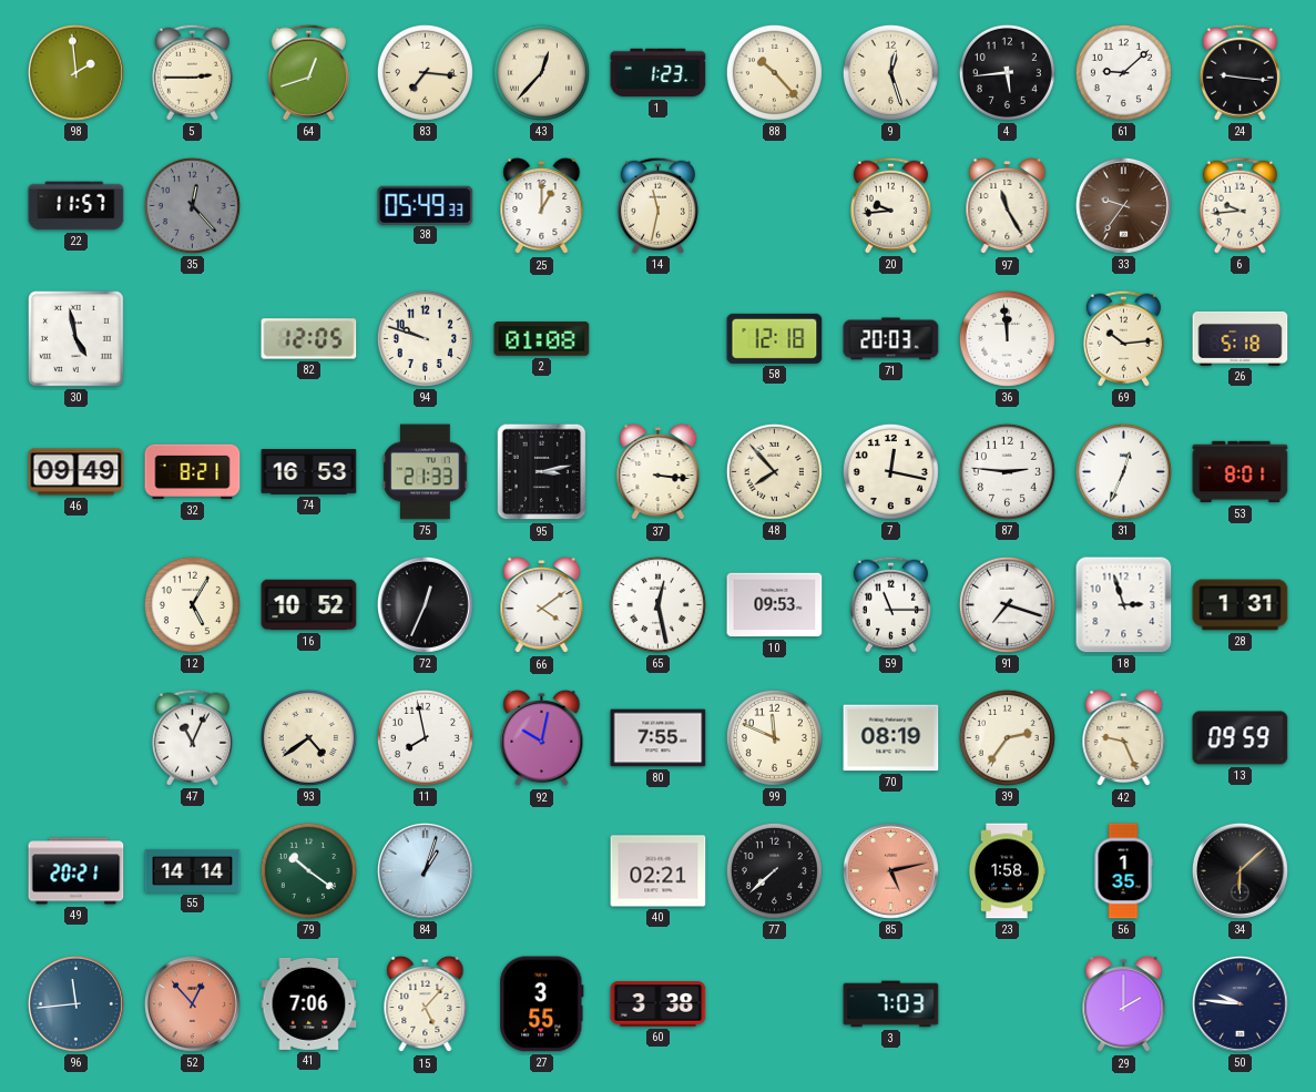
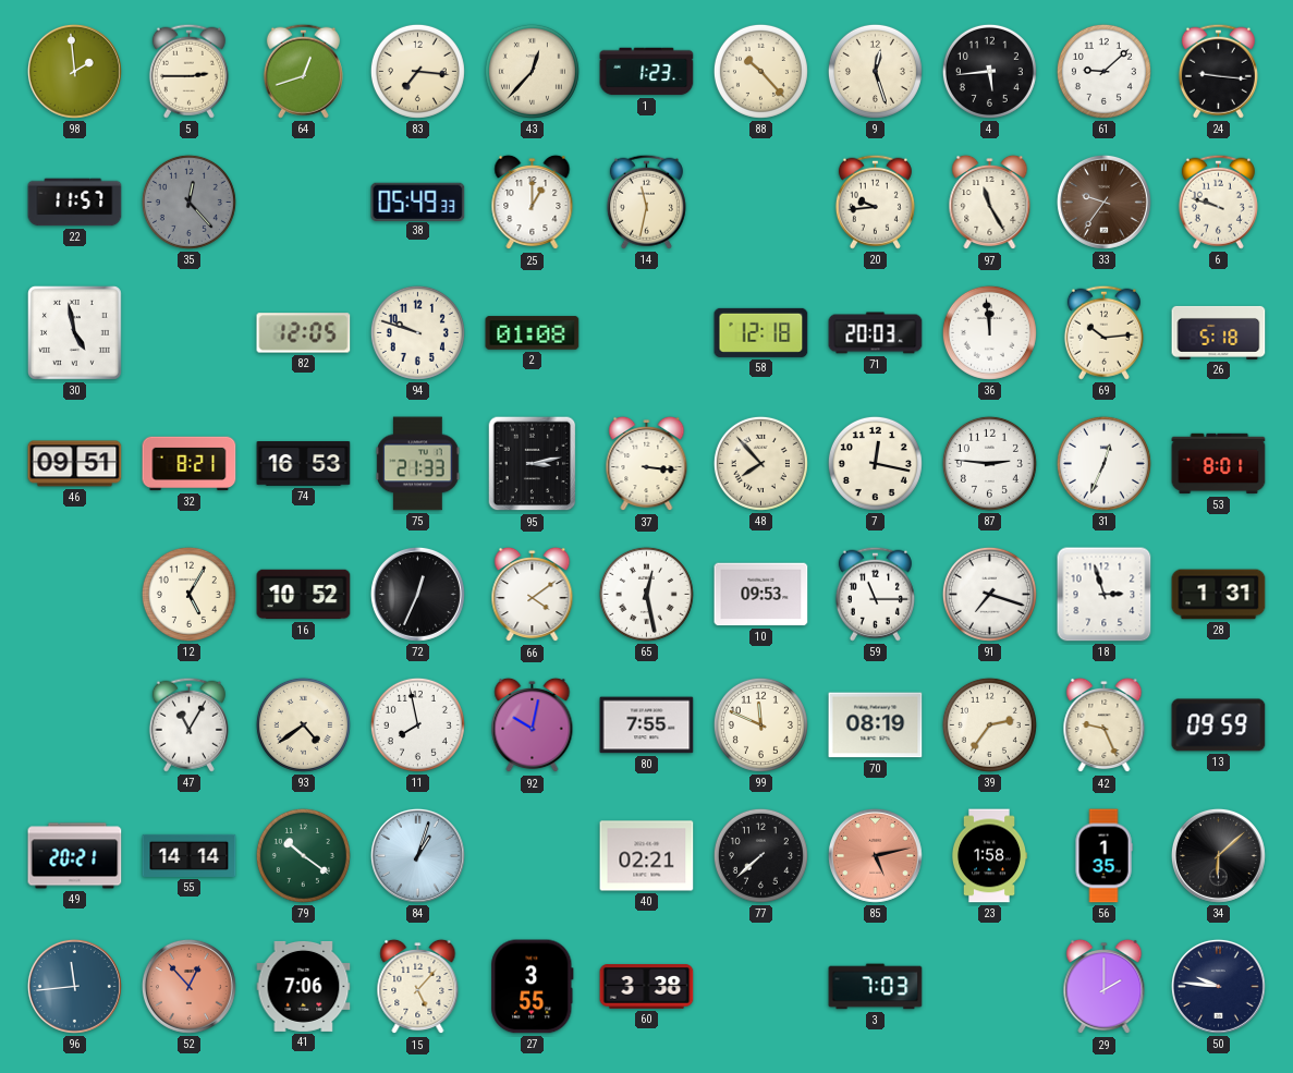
6: 9:44 -> 9:48 (1218, 202)
46: 09:49 -> 09:51 (75, 464)
47: 11:04 -> 11:05 (188, 724)
